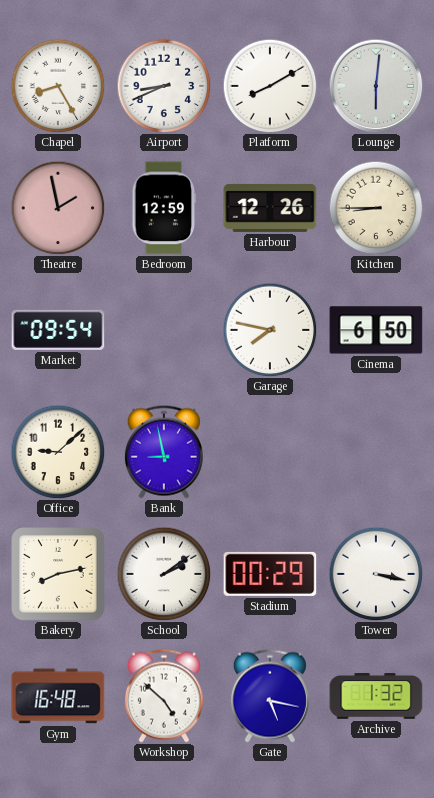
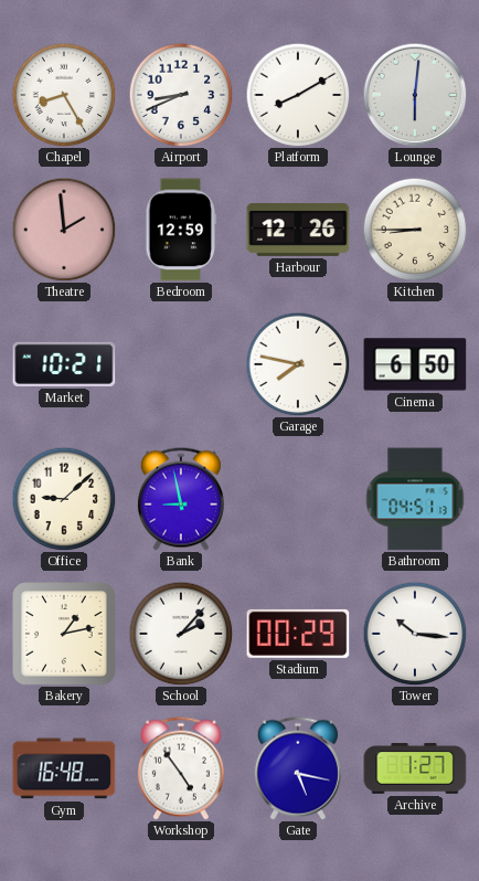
Theatre: 1:58 -> 1:59 (64, 230)
Market: 09:54 -> 10:21 (64, 364)
Bathroom: none -> 04:51 (415, 499)
Bakery: 8:13 -> 1:13 (64, 634)
School: 2:09 -> 2:07 (181, 634)
Tower: 3:17 -> 10:16 (415, 634)
Workshop: 4:52 -> 4:54 (181, 768)
Archive: 1:32 -> 1:27 (415, 768)
